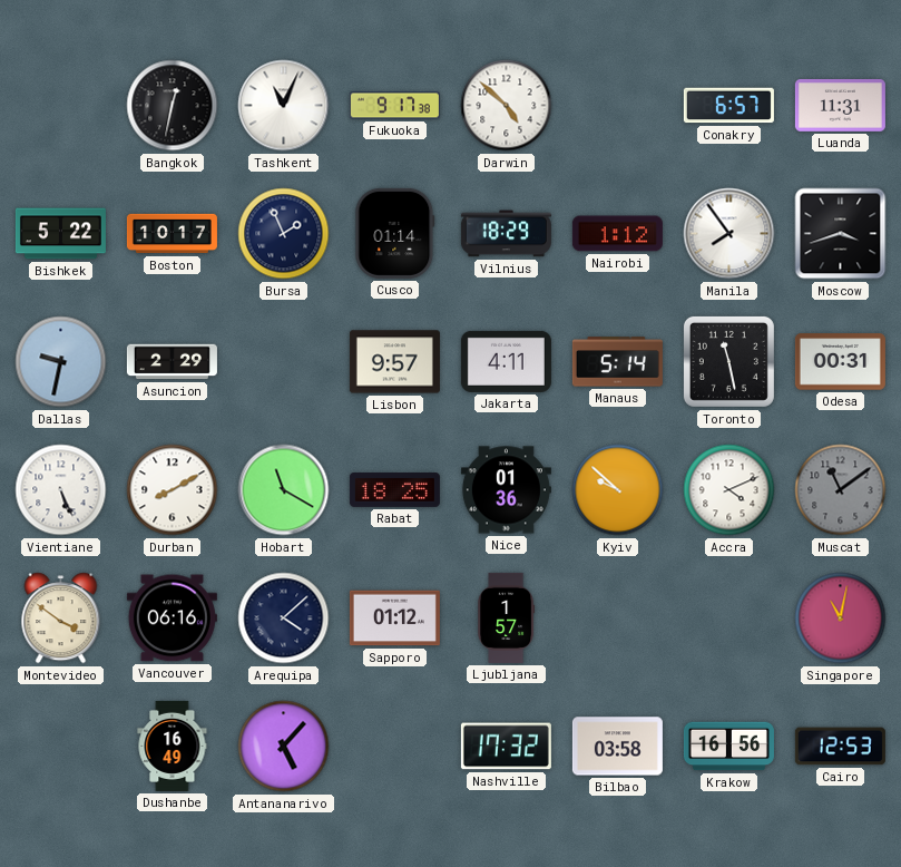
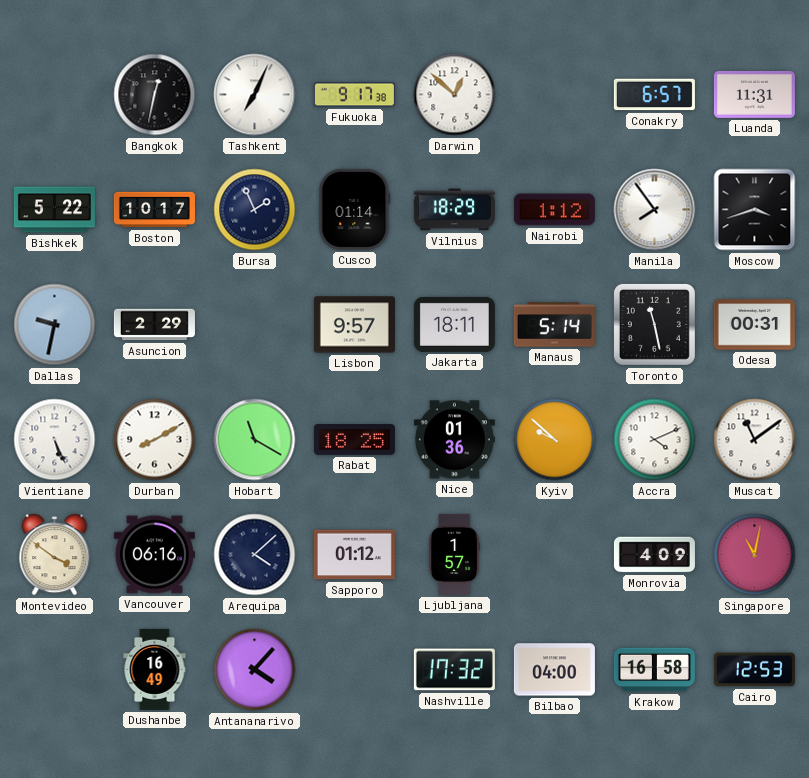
Tashkent: 11:04 -> 7:04 (255, 95)
Darwin: 4:52 -> 12:52 (455, 95)
Jakarta: 4:11 -> 18:11 (454, 324)
Muscat dial: grey -> white (755, 440)
Monrovia: none -> 4:09 (654, 555)
Antananarivo: 5:07 -> 4:07 (255, 670)
Bilbao: 03:58 -> 04:00 (554, 670)
Krakow: 16:56 -> 16:58 (654, 670)
